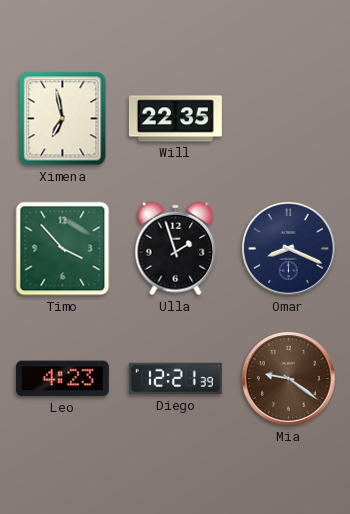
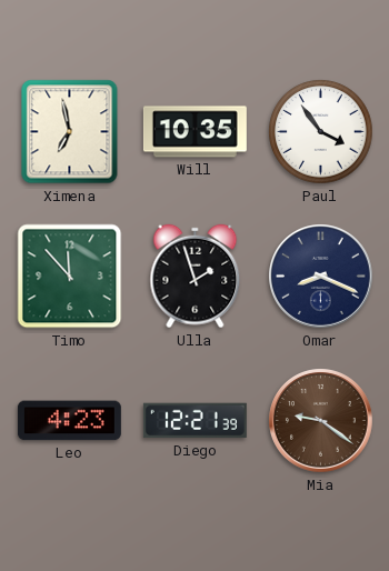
Will: 22:35 -> 10:35 (194, 132)
Paul: none -> 3:54 (321, 132)
Timo: 3:53 -> 11:53 (70, 277)
